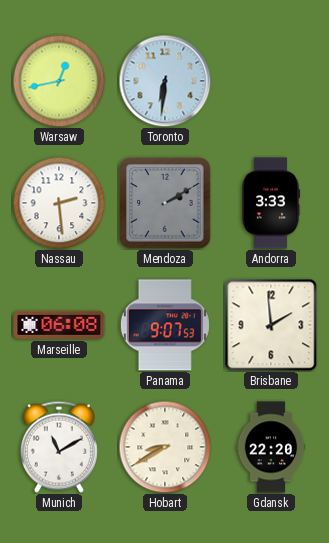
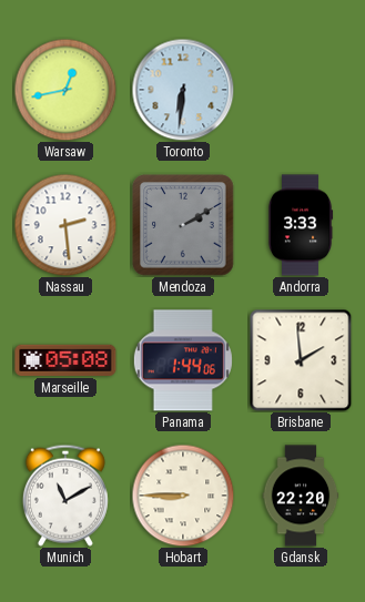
Marseille: 06:08 -> 05:08 (65, 360)
Panama: 9:07 -> 1:44 (183, 360)
Hobart: 8:40 -> 8:45 (183, 496)
